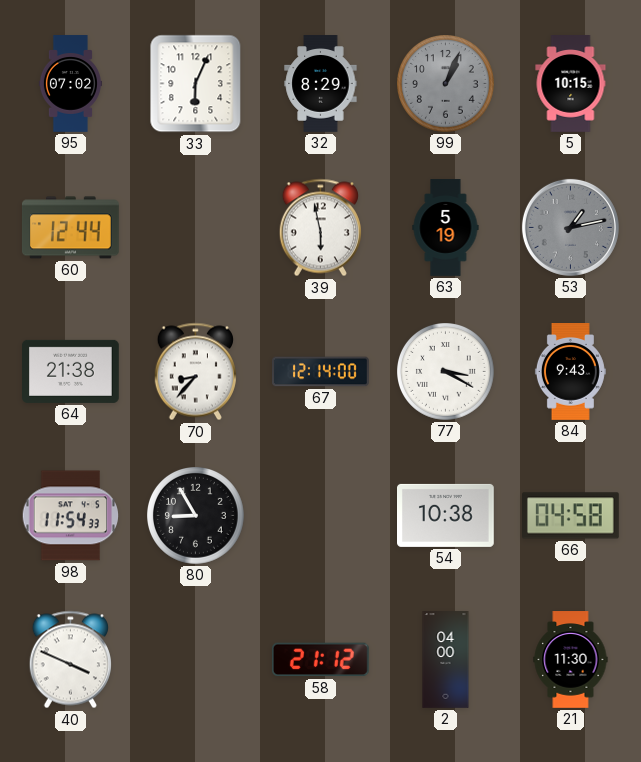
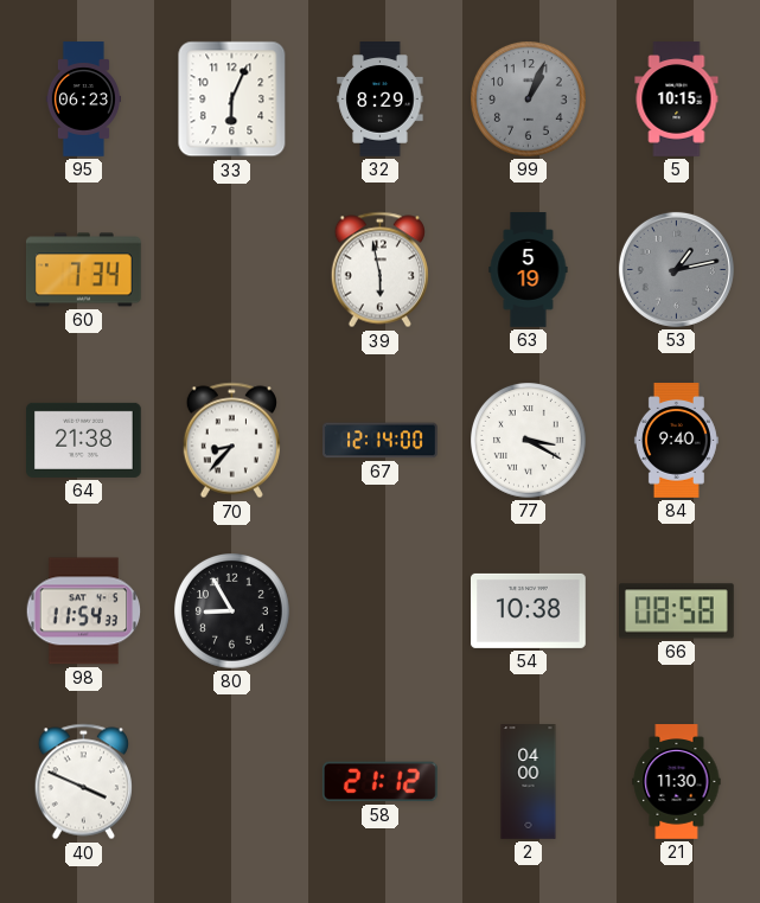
95: 07:02 -> 06:23 (83, 100)
60: 12:44 -> 7:34 (83, 270)
84: 9:43 -> 9:40 (676, 441)
66: 04:58 -> 08:58 (677, 611)
